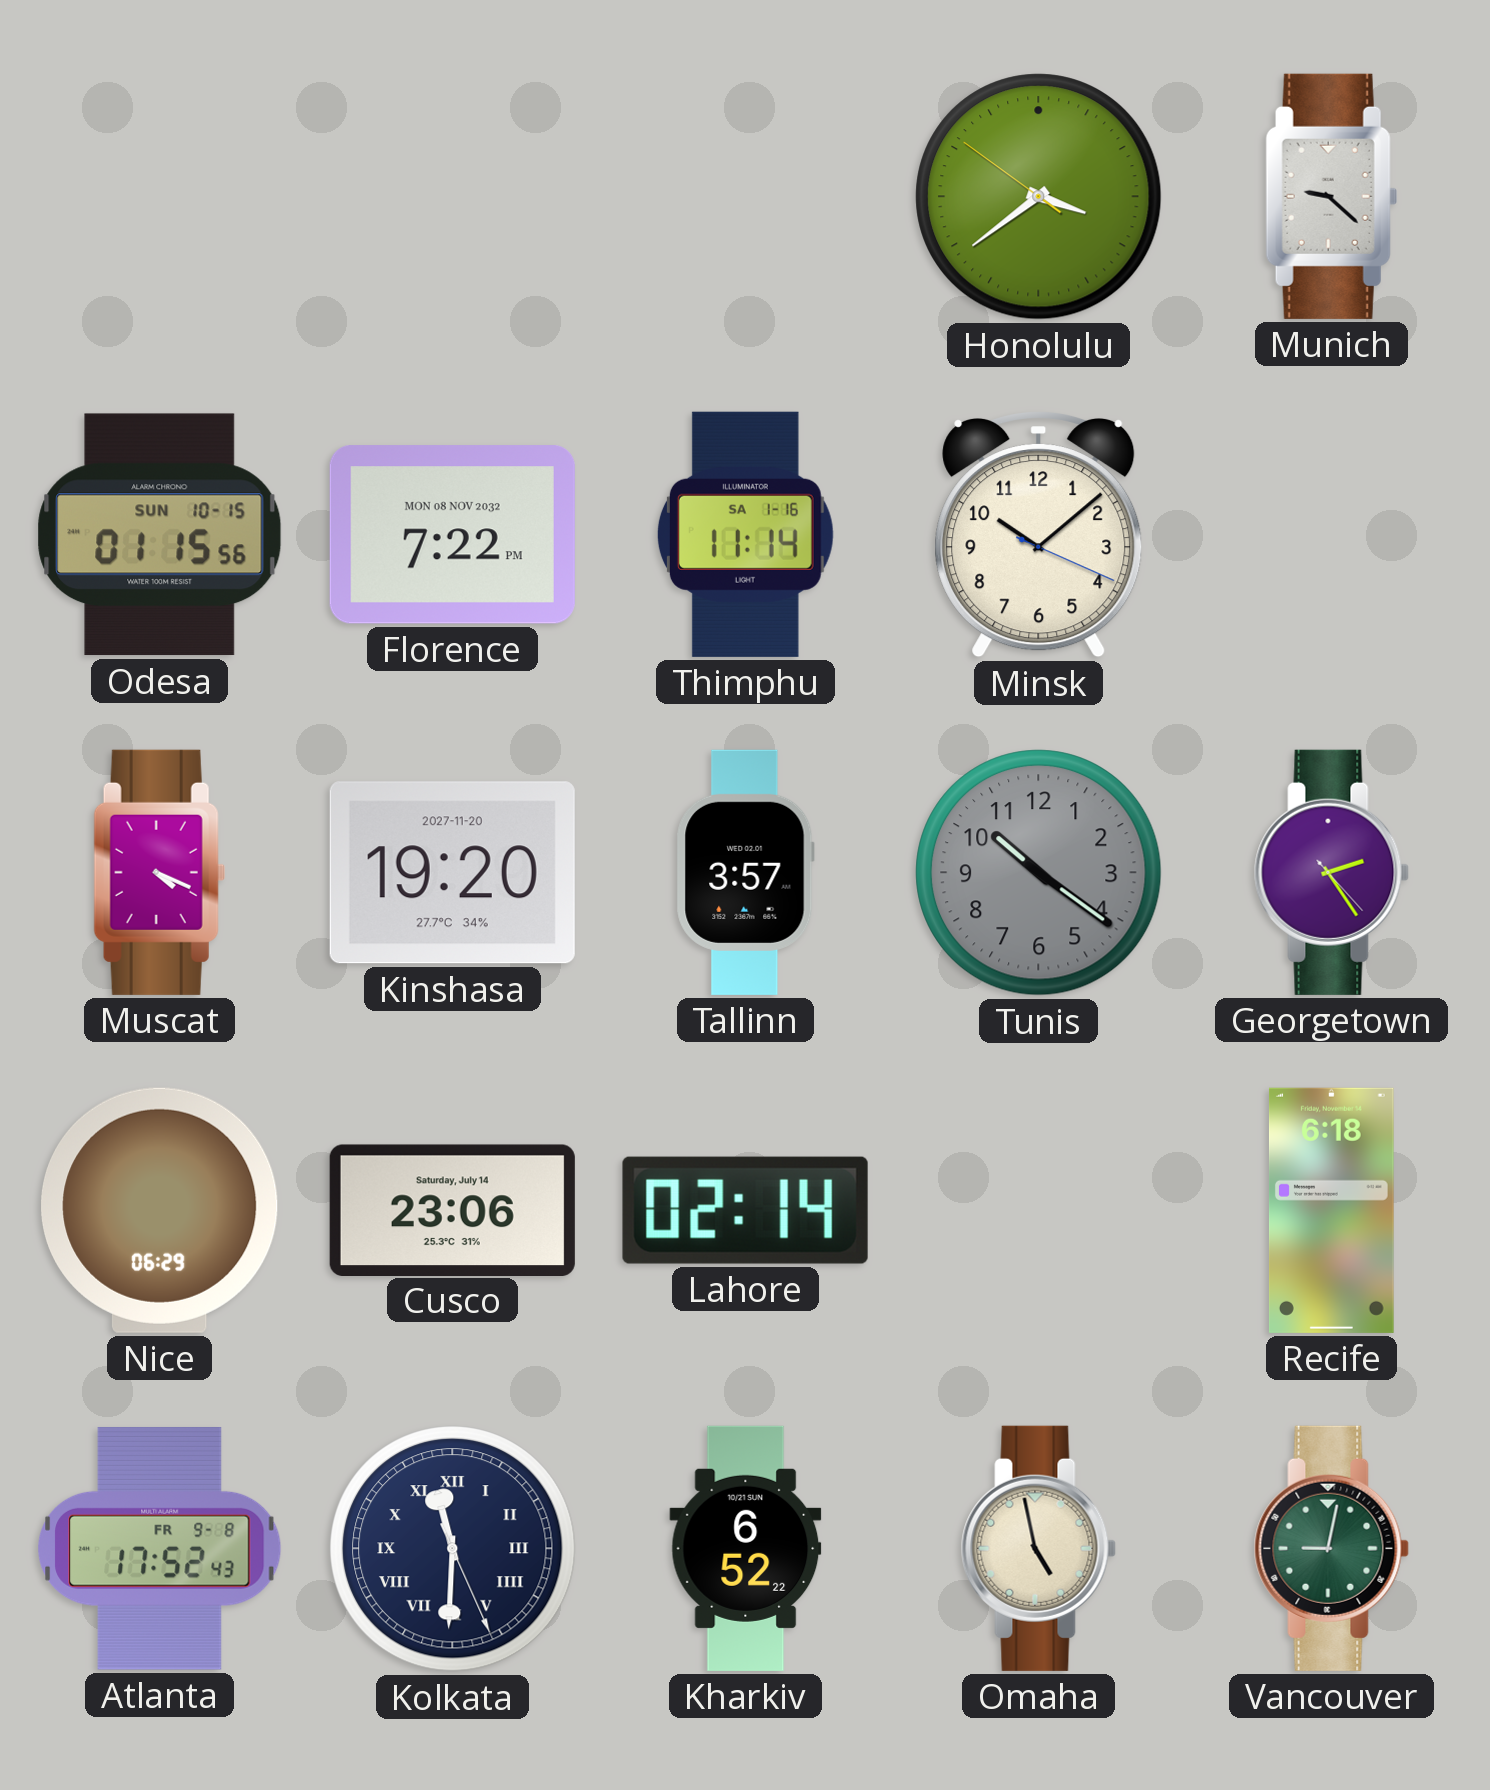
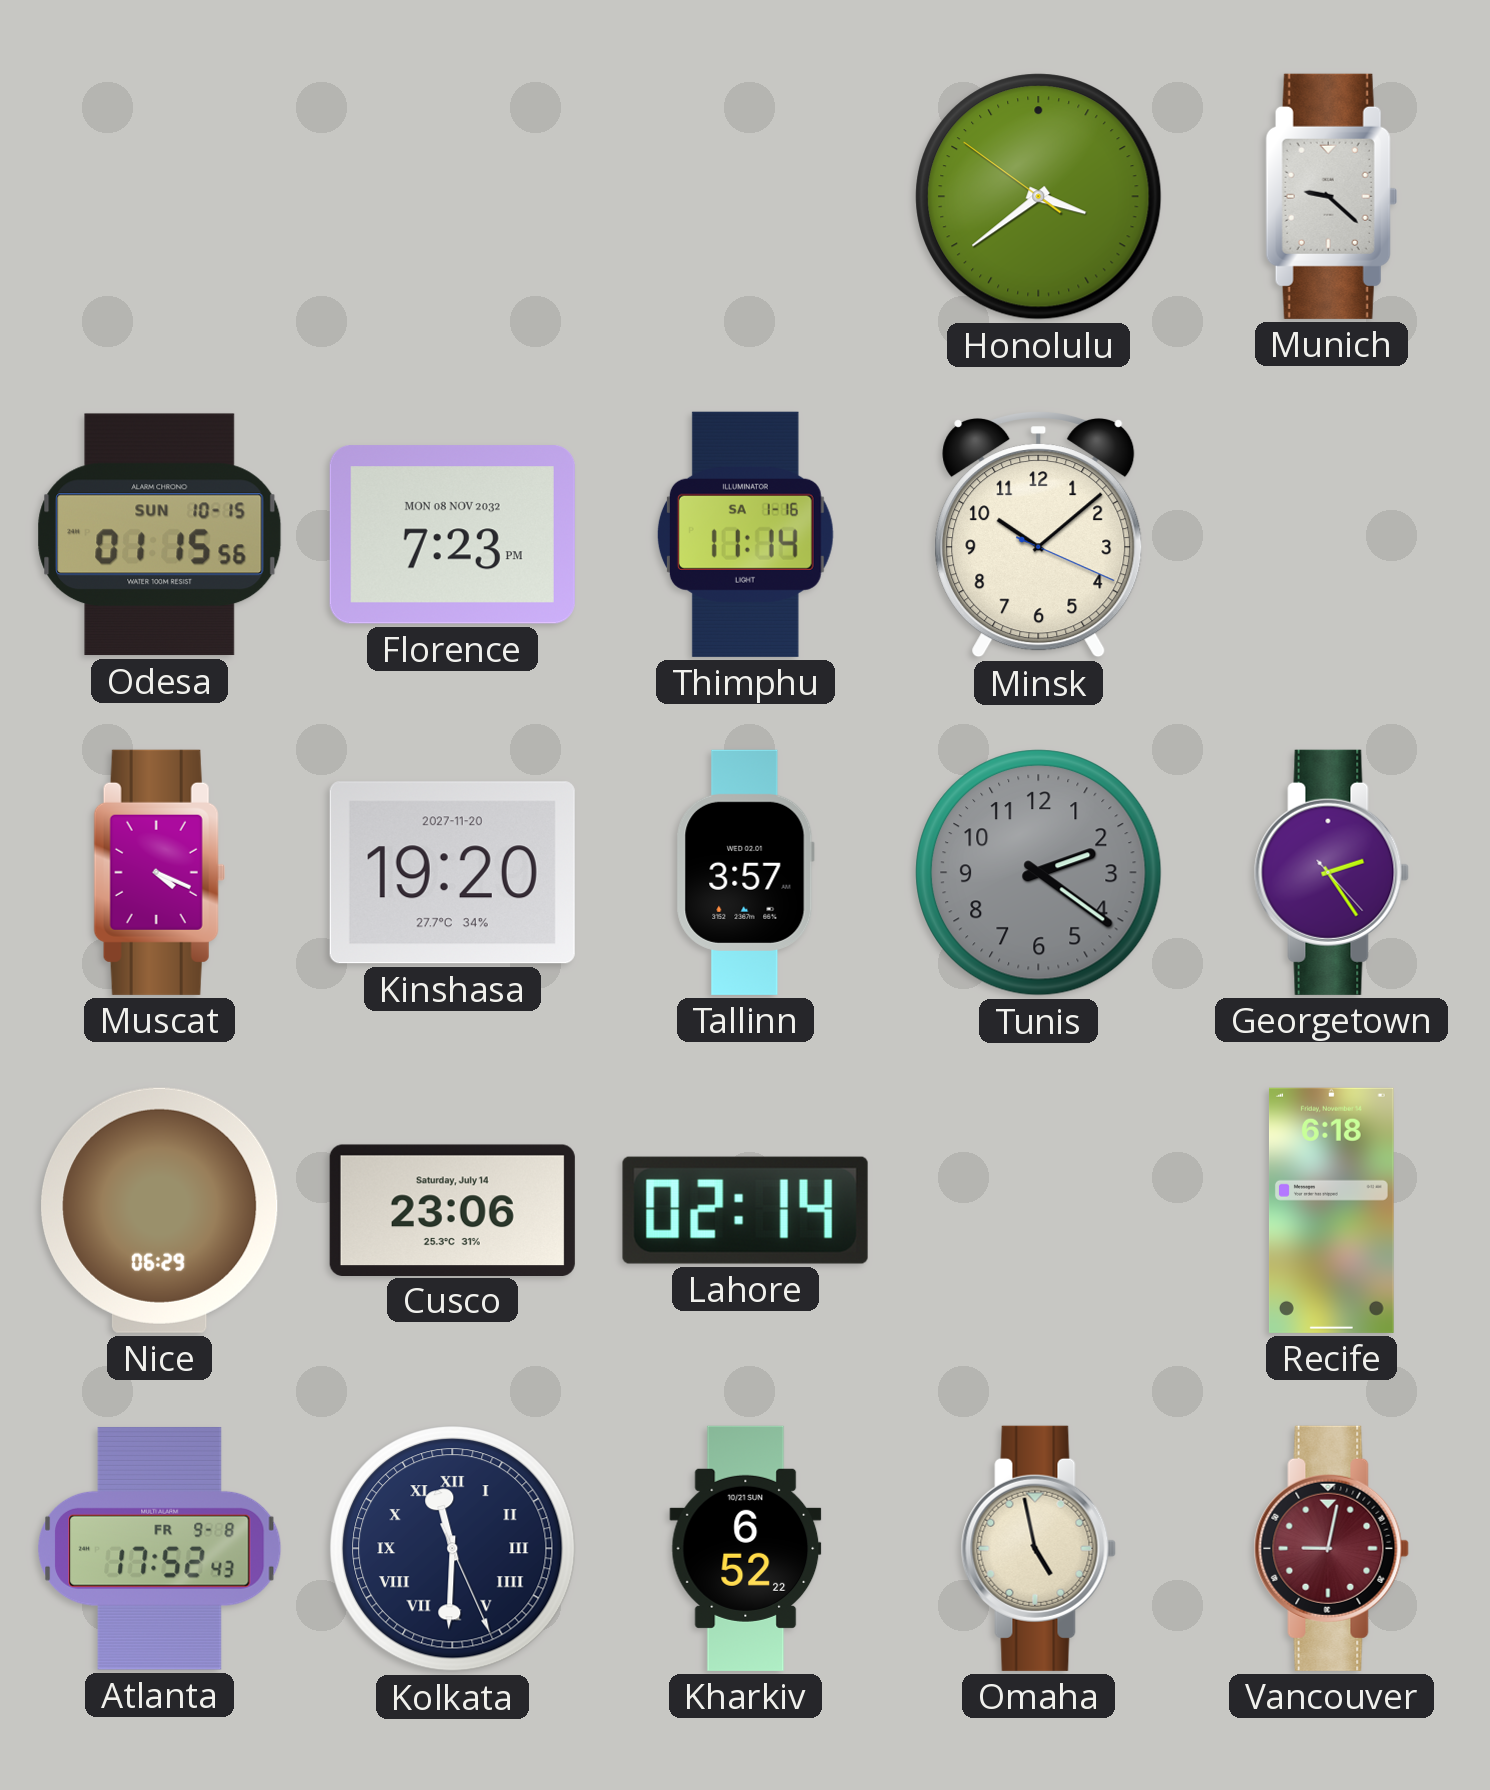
Florence: 7:22 -> 7:23 (452, 535)
Tunis: 10:21 -> 2:21 (1039, 873)
Vancouver dial: green -> burgundy (1331, 1548)
